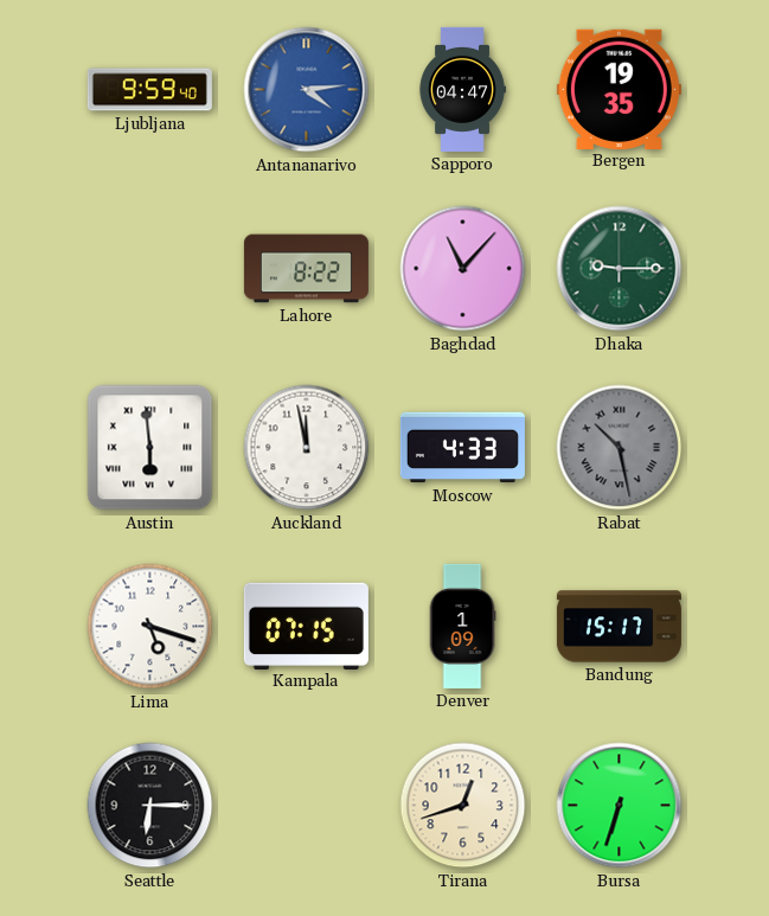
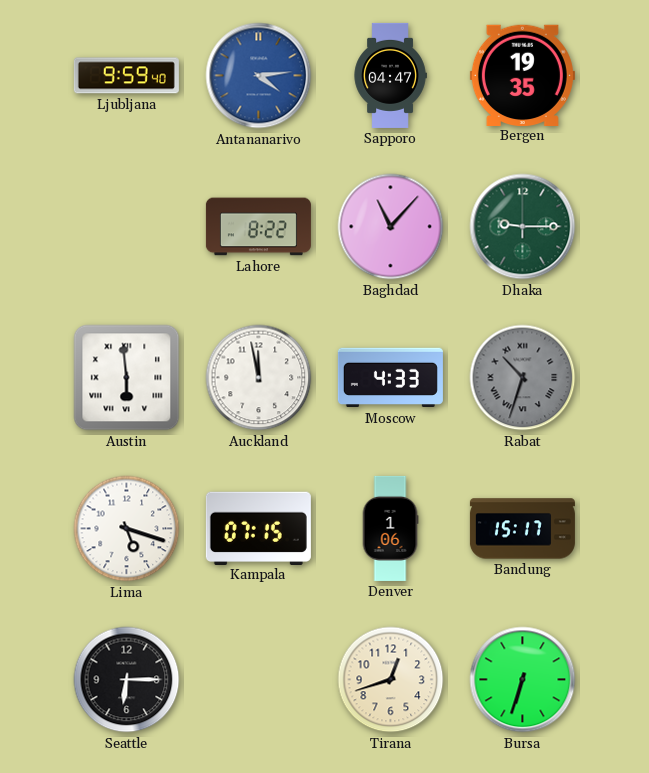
Rabat: 10:28 -> 10:33 (523, 378)
Denver: 1:09 -> 1:06 (390, 528)
